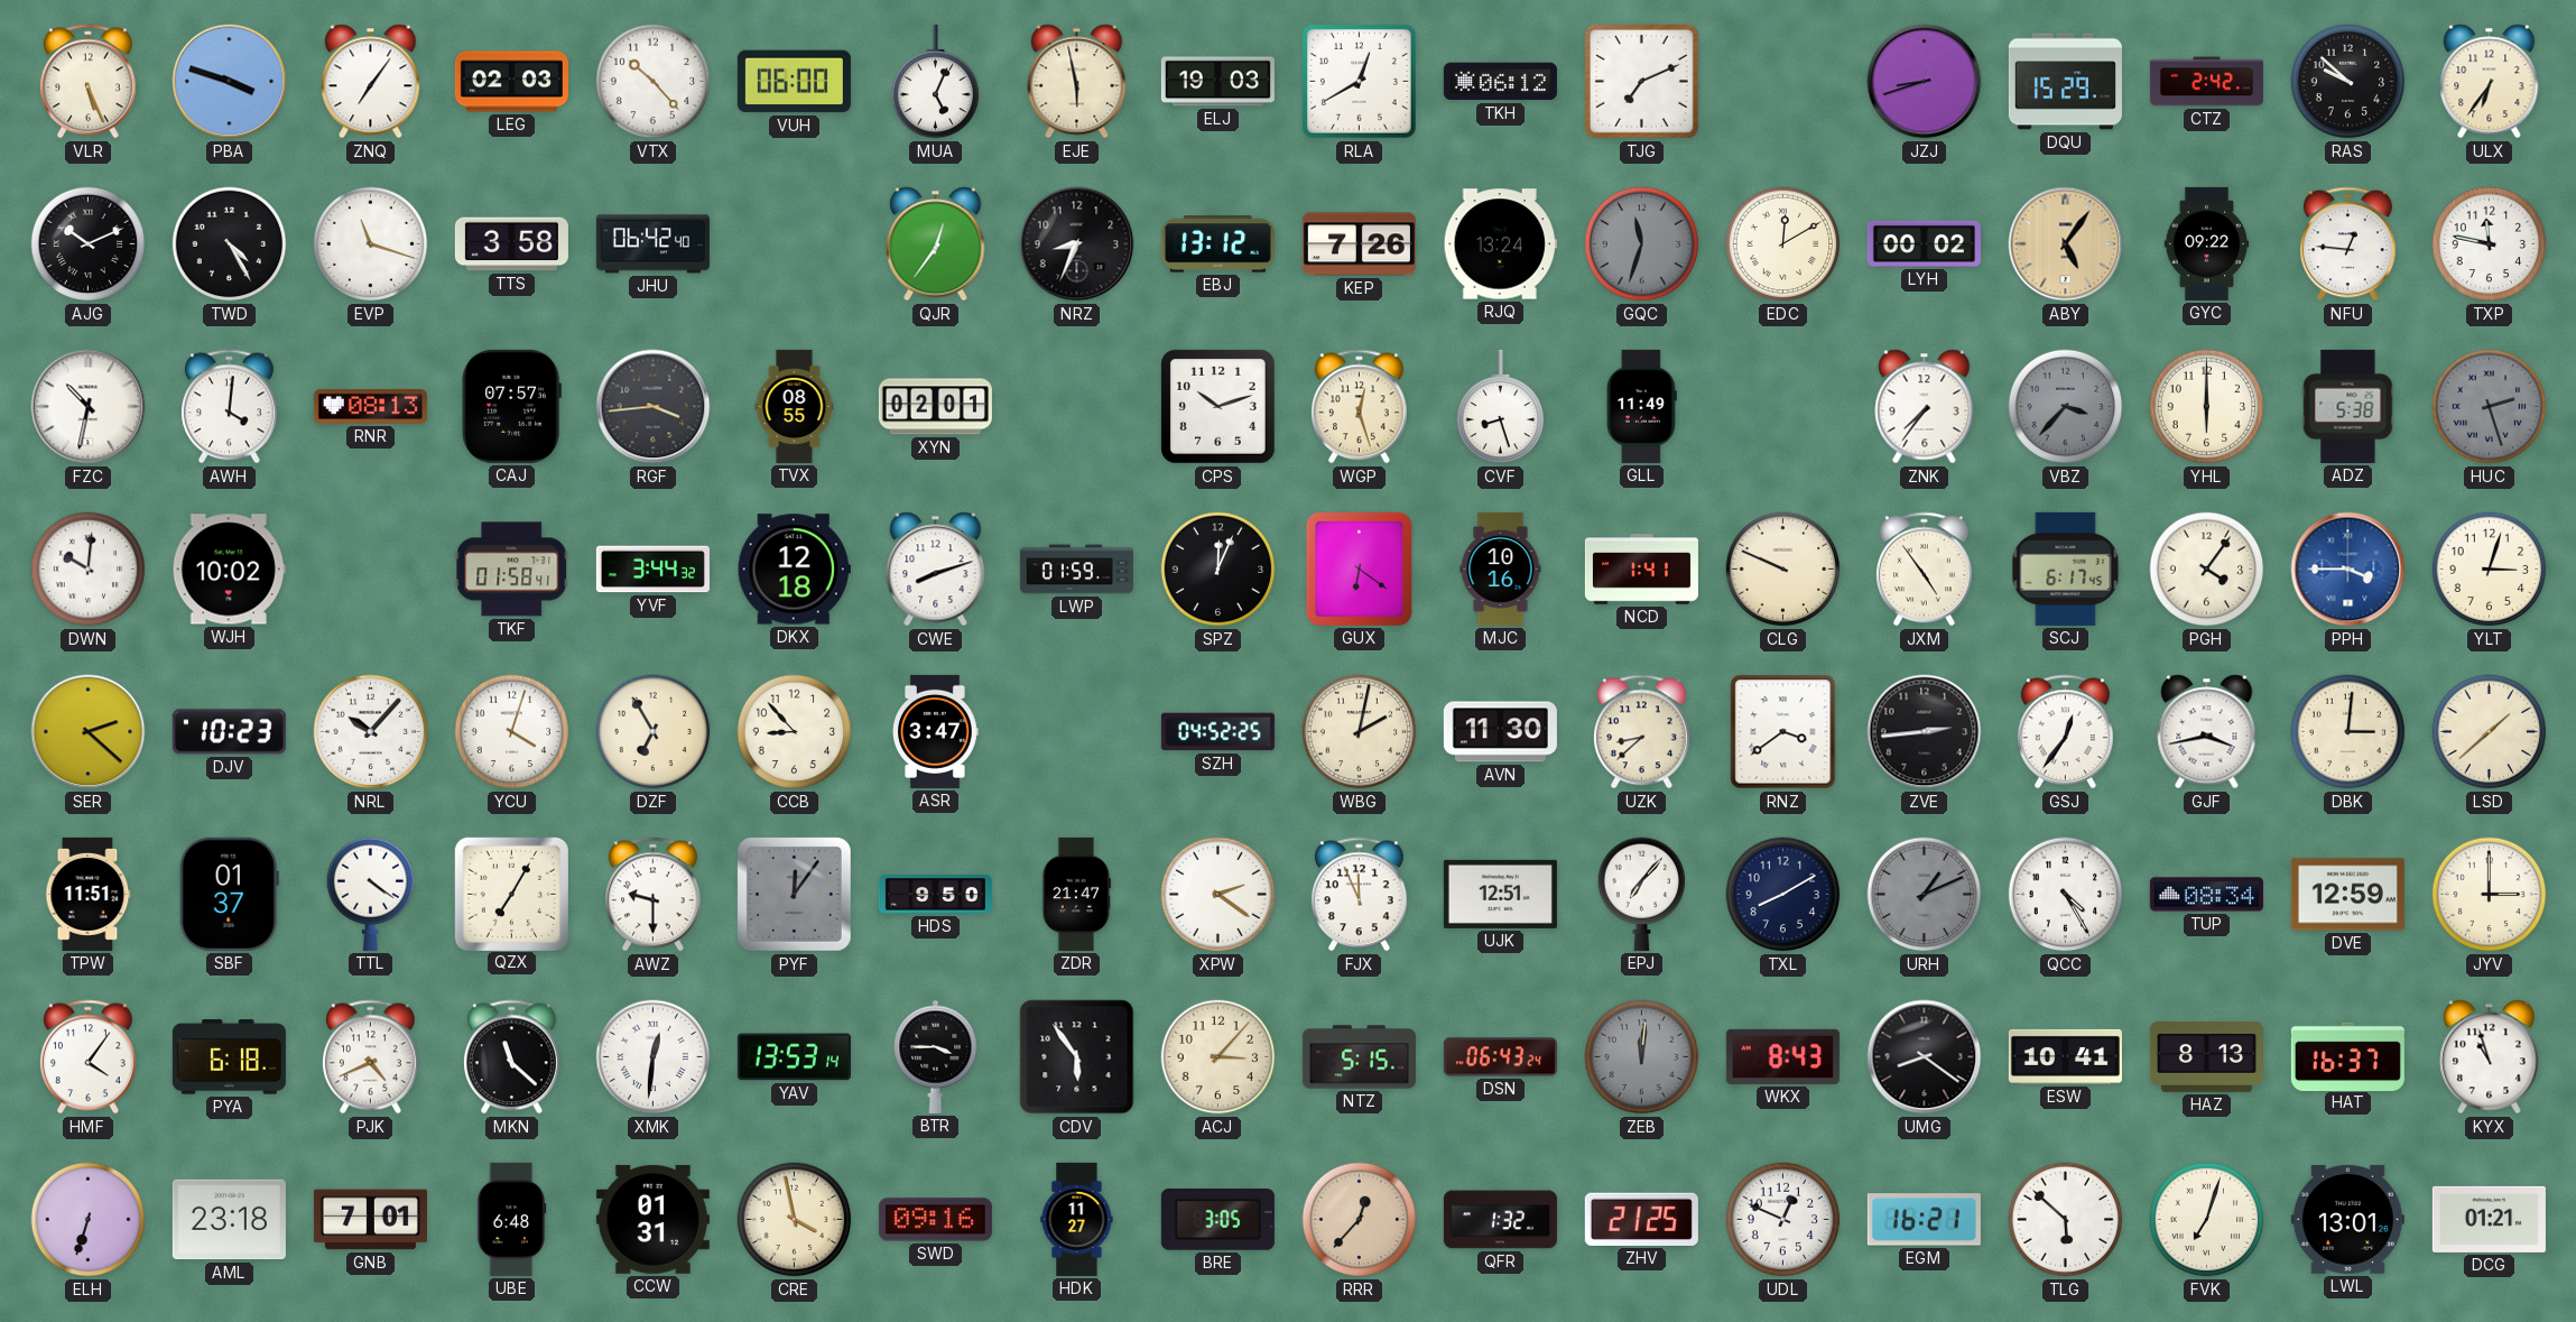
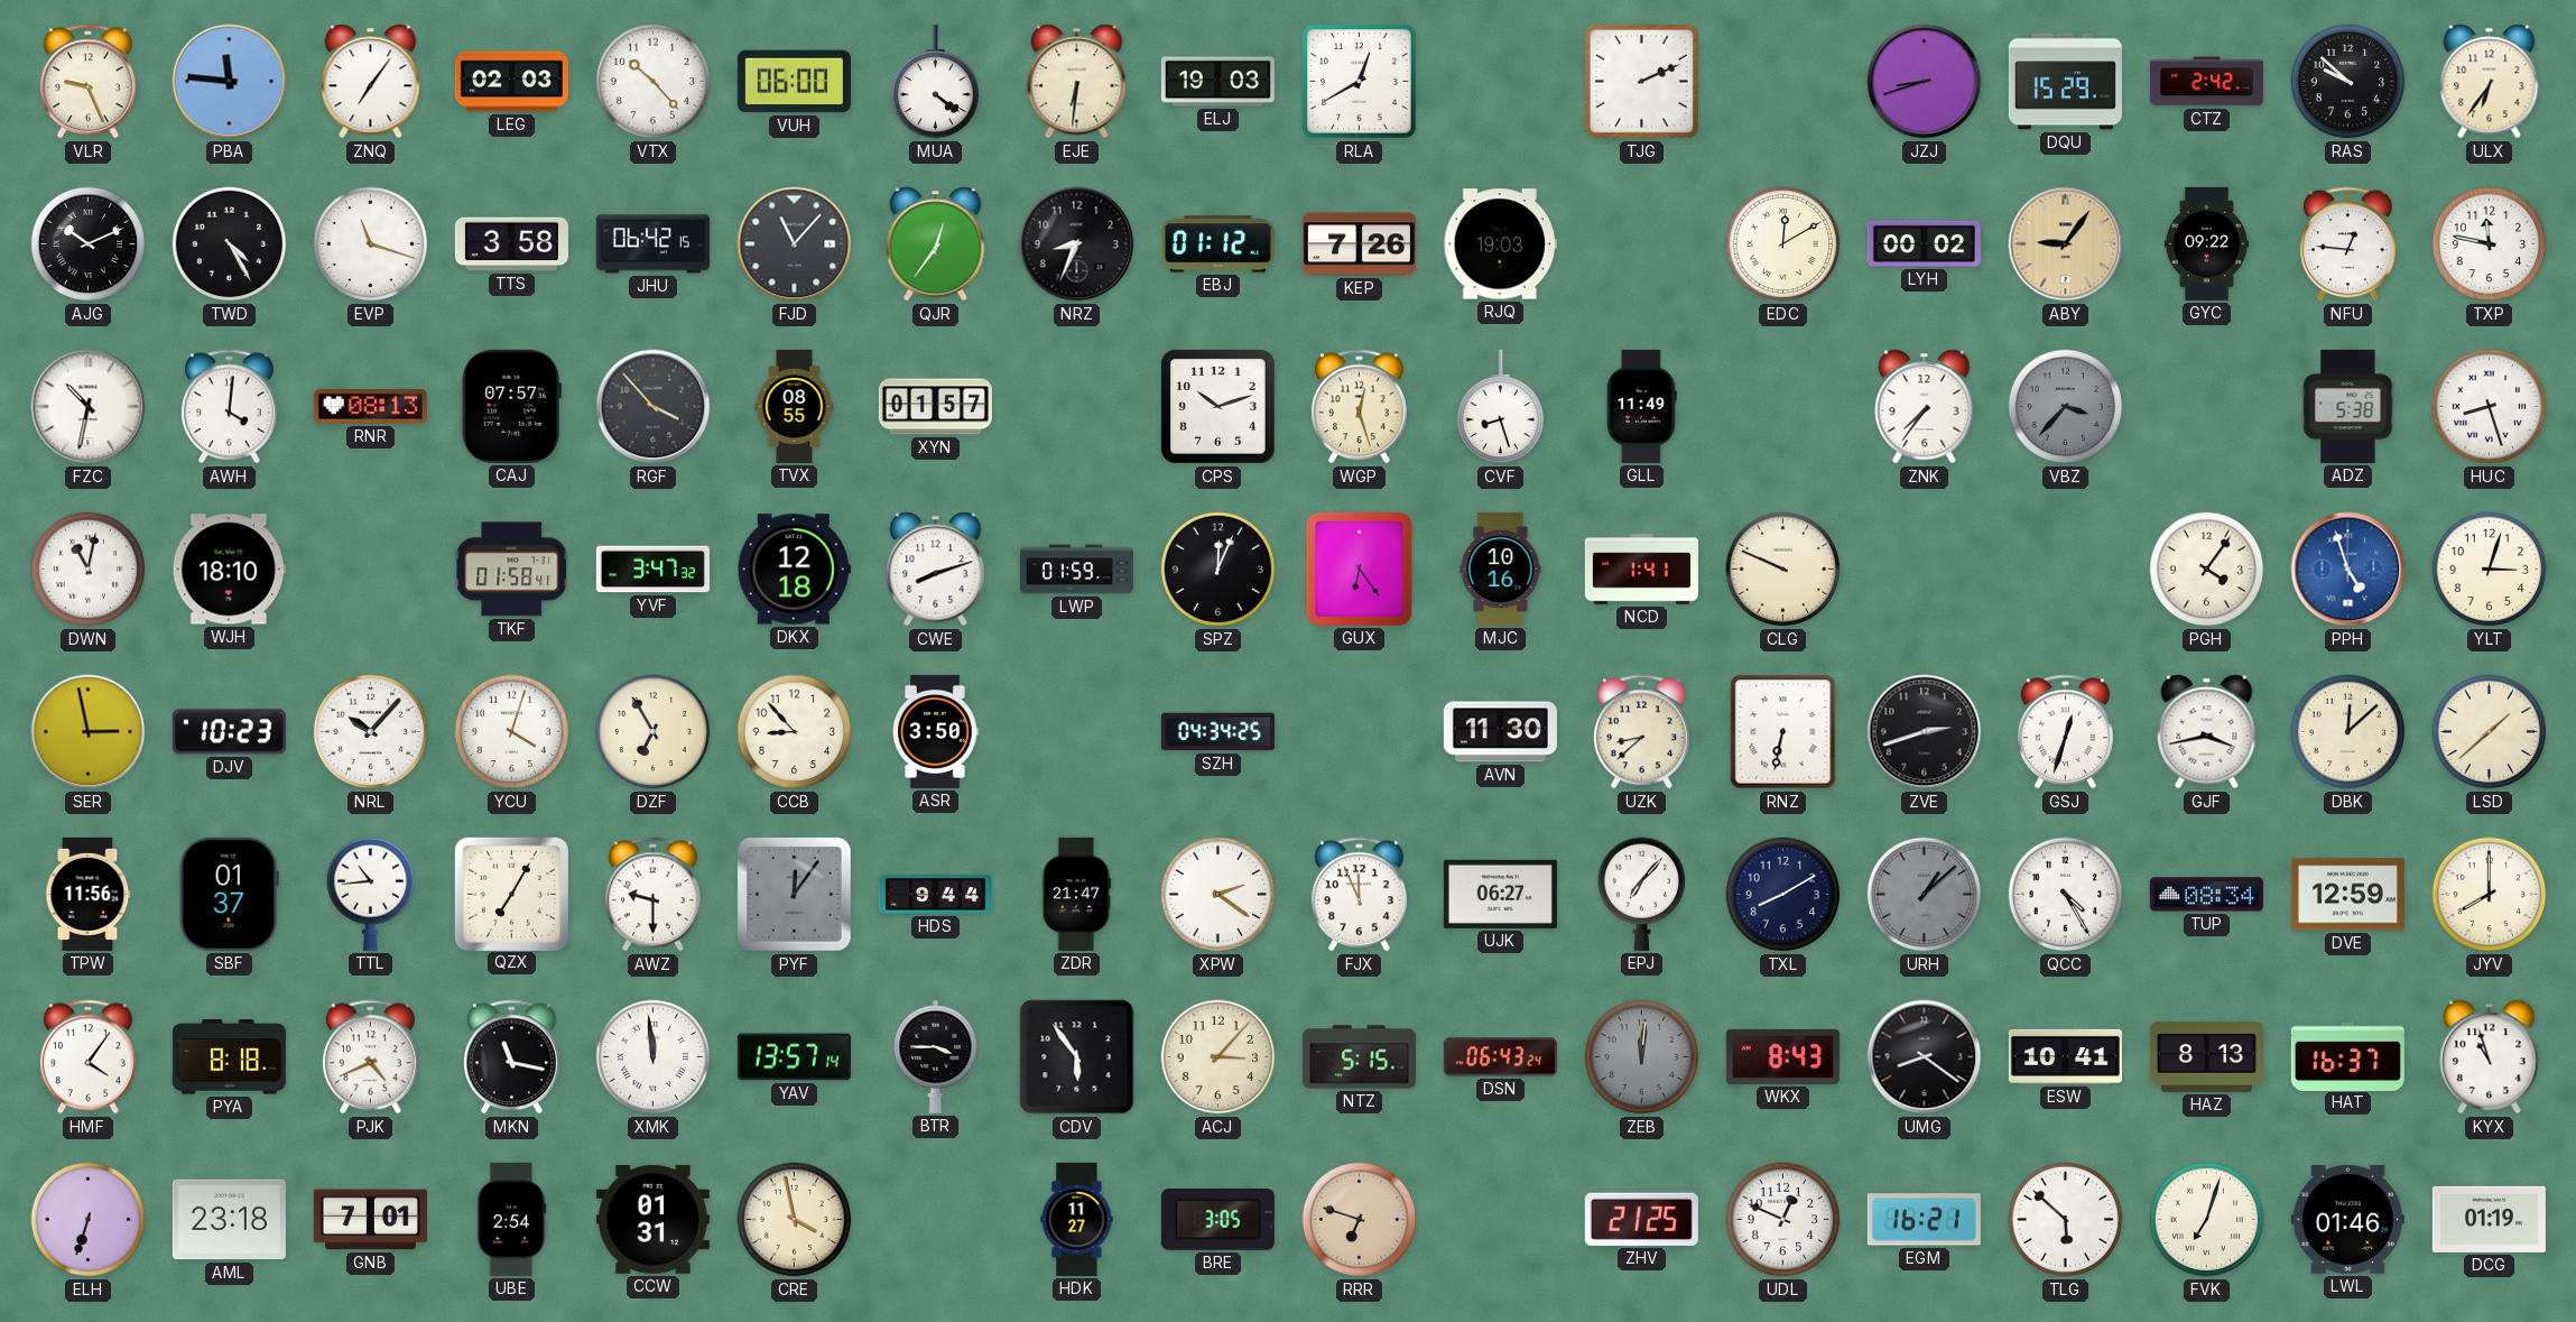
VLR: 5:26 -> 9:26 (87, 82)
PBA: 3:48 -> 11:46 (230, 82)
MUA: 5:04 -> 4:21 (936, 82)
EJE: 5:58 -> 6:31 (1077, 82)
TKH: 06:12 -> none (1500, 82)
TJG: 7:11 -> 2:11 (1641, 81)
JHU: 06:42:40 -> 06:42:15 (652, 244)
FJD: none -> 11:07 (795, 244)
EBJ: 13:12 -> 01:12 (1217, 244)
RJQ: 13:24 -> 19:03 (1500, 244)
GQC: 11:33 -> none (1642, 244)
ABY: 5:06 -> 9:06 (2066, 244)
RGF: 3:44 -> 3:53 (654, 407)
XYN: 02:01 -> 01:57 (935, 407)
YHL: 6:00 -> none (2207, 407)
HUC: 2:27 -> 8:27 (2490, 407)
HUC dial: grey -> white (2490, 407)
DWN: 10:01 -> 11:02 (89, 570)
WJH: 10:02 -> 18:10 (229, 570)
YVF: 3:44 -> 3:47 (652, 570)
GUX: 6:21 -> 6:24 (1359, 568)
JXM: 4:54 -> none (1924, 570)
SCJ: 6:17 -> none (2066, 568)
PPH: 3:45 -> 4:57 (2348, 570)
SER: 2:22 -> 2:58 (89, 732)
ASR: 3:47 -> 3:50 (936, 731)
SZH: 04:52 -> 04:34 (1217, 732)
WBG: 2:02 -> none (1360, 732)
RNZ: 3:39 -> 6:32 (1783, 732)
ZVE: 2:44 -> 2:42 (1925, 732)
GSJ: 12:36 -> 12:33 (2065, 732)
DBK: 3:01 -> 12:08 (2348, 732)
TPW: 11:51 -> 11:56 (89, 894)
TTL: 4:21 -> 10:44 (371, 894)
HDS: 9:50 -> 9:44 (935, 895)
UJK: 12:51 -> 06:27 (1500, 894)
URH: 1:11 -> 1:08 (1925, 895)
JYV: 3:00 -> 8:00 (2490, 895)
PYA: 6:18 -> 8:18 (229, 1057)
MKN: 11:22 -> 11:17 (511, 1057)
XMK: 12:31 -> 11:59 (654, 1057)
YAV: 13:53 -> 13:57 (794, 1057)
UBE: 6:48 -> 2:54 (511, 1219)
SWD: 09:16 -> none (935, 1220)
RRR: 12:37 -> 6:48 (1360, 1220)
QFR: 1:32 -> none (1500, 1220)
LWL: 13:01 -> 01:46 (2347, 1219)
DCG: 01:21 -> 01:19 (2489, 1219)
